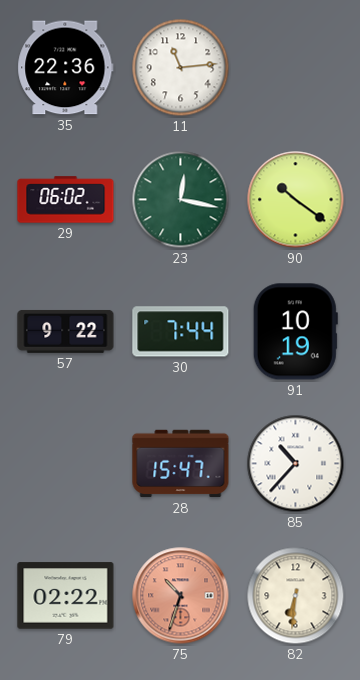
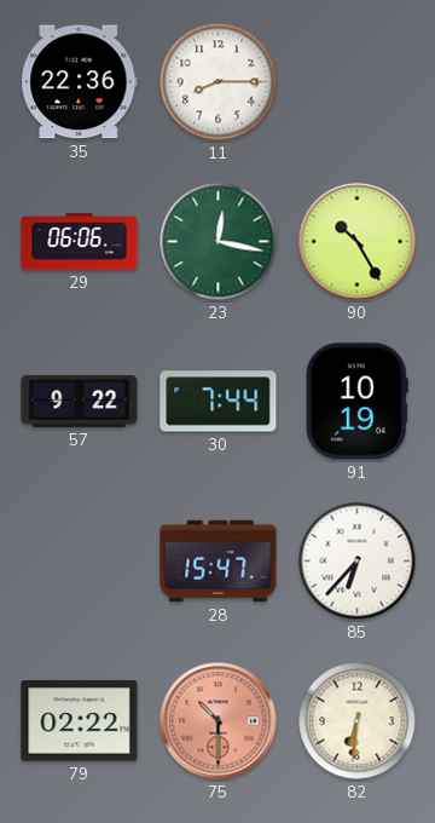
11: 11:14 -> 8:15 (219, 82)
29: 06:02 -> 06:06 (80, 242)
90: 10:21 -> 10:25 (358, 242)
85: 10:37 -> 6:37 (358, 562)
75: 10:33 -> 10:30 (219, 721)
